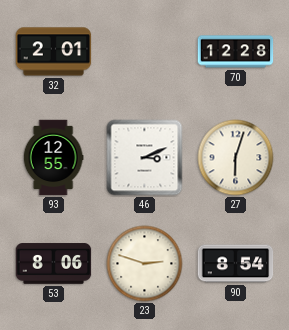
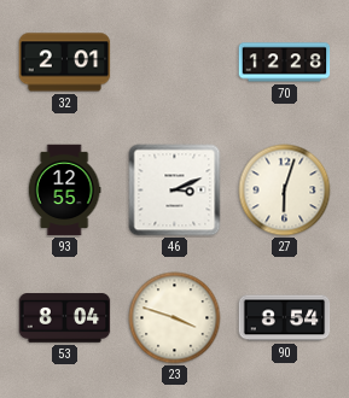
53: 8:06 -> 8:04 (65, 318)
23: 2:48 -> 3:48 (175, 318)
